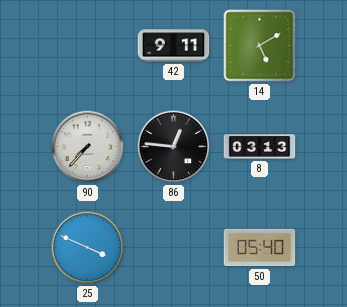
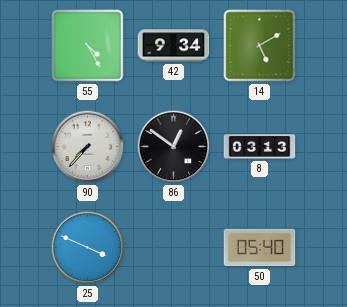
55: none -> 4:25 (88, 46)
42: 9:11 -> 9:34 (174, 46)
86: 12:46 -> 12:51 (174, 147)
